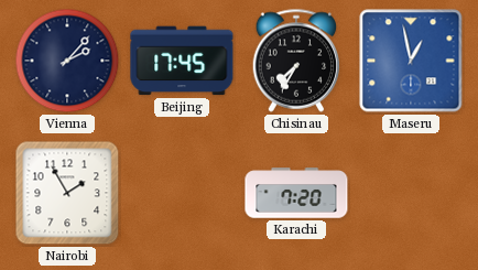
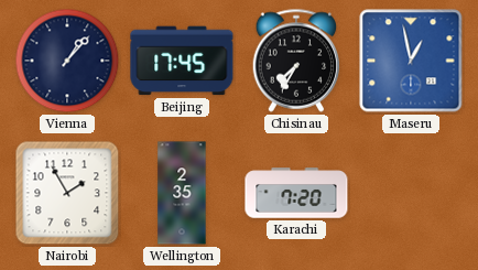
Vienna: 2:07 -> 1:07 (67, 61)
Wellington: none -> 2:35 (182, 193)
